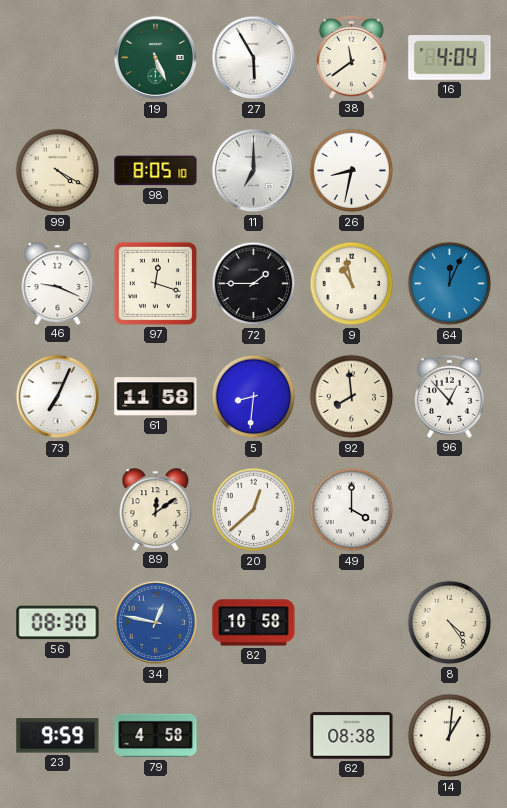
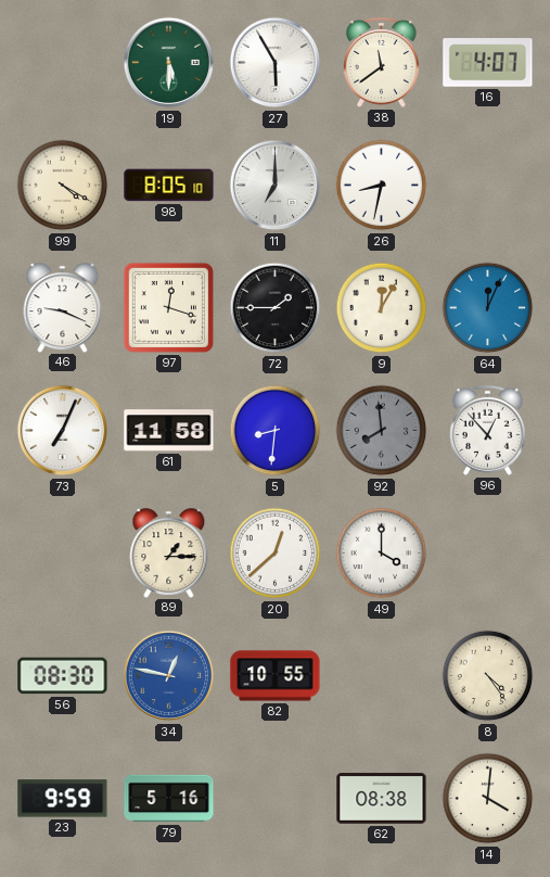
19: 5:26 -> 5:30 (169, 63)
16: 4:04 -> 4:07 (488, 63)
9: 10:58 -> 12:05 (382, 308)
92 dial: cream -> grey (382, 431)
89: 12:09 -> 1:15 (169, 552)
82: 10:58 -> 10:55 (276, 676)
79: 4:58 -> 5:16 (169, 799)
14: 1:01 -> 4:01 (488, 799)
